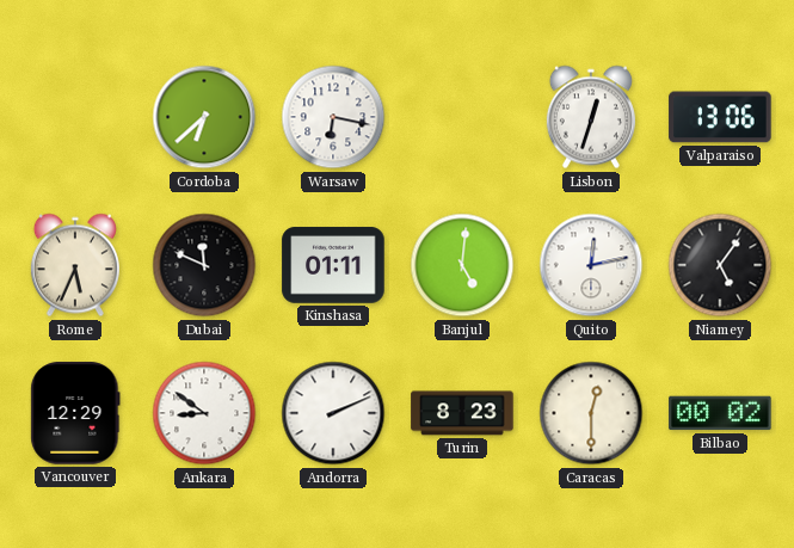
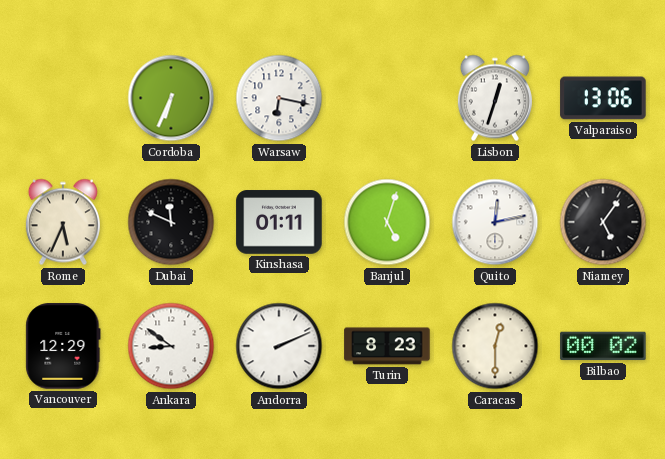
Cordoba: 6:38 -> 6:34 (171, 98)
Banjul: 5:01 -> 5:03 (387, 222)
